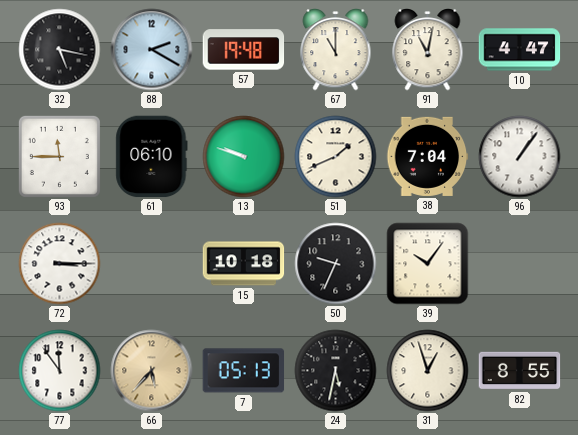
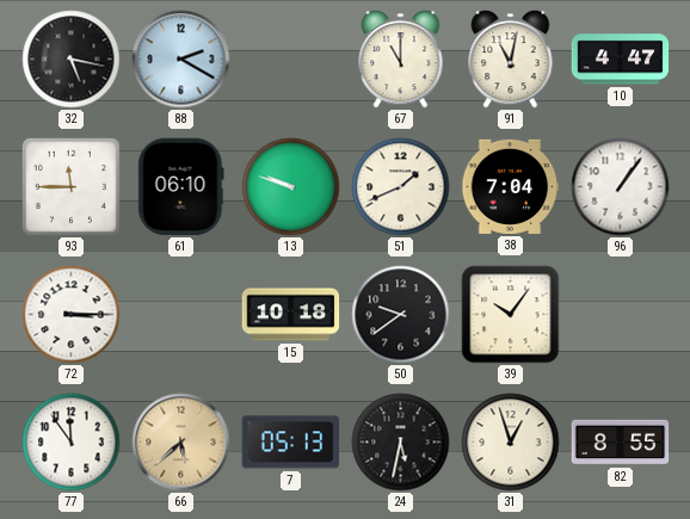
57: 19:48 -> none (244, 50)
50: 9:34 -> 9:39 (401, 315)
66: 5:37 -> 5:38 (181, 443)
